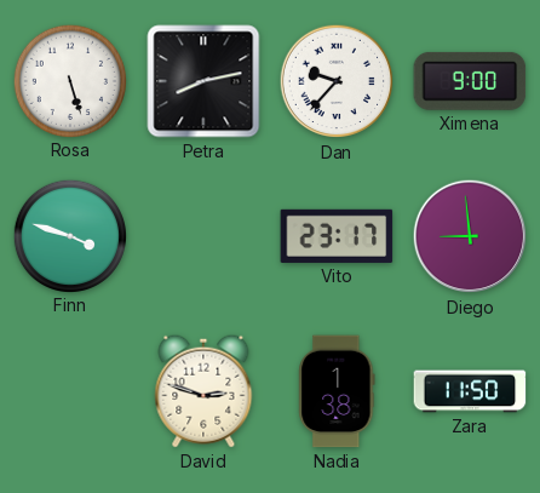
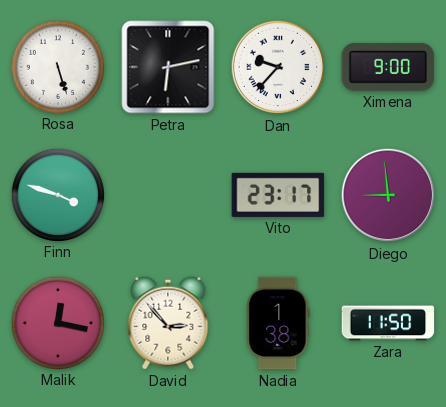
Petra: 8:13 -> 6:13 (168, 67)
Malik: none -> 12:17 (57, 322)
David: 2:48 -> 2:53 (168, 323)
